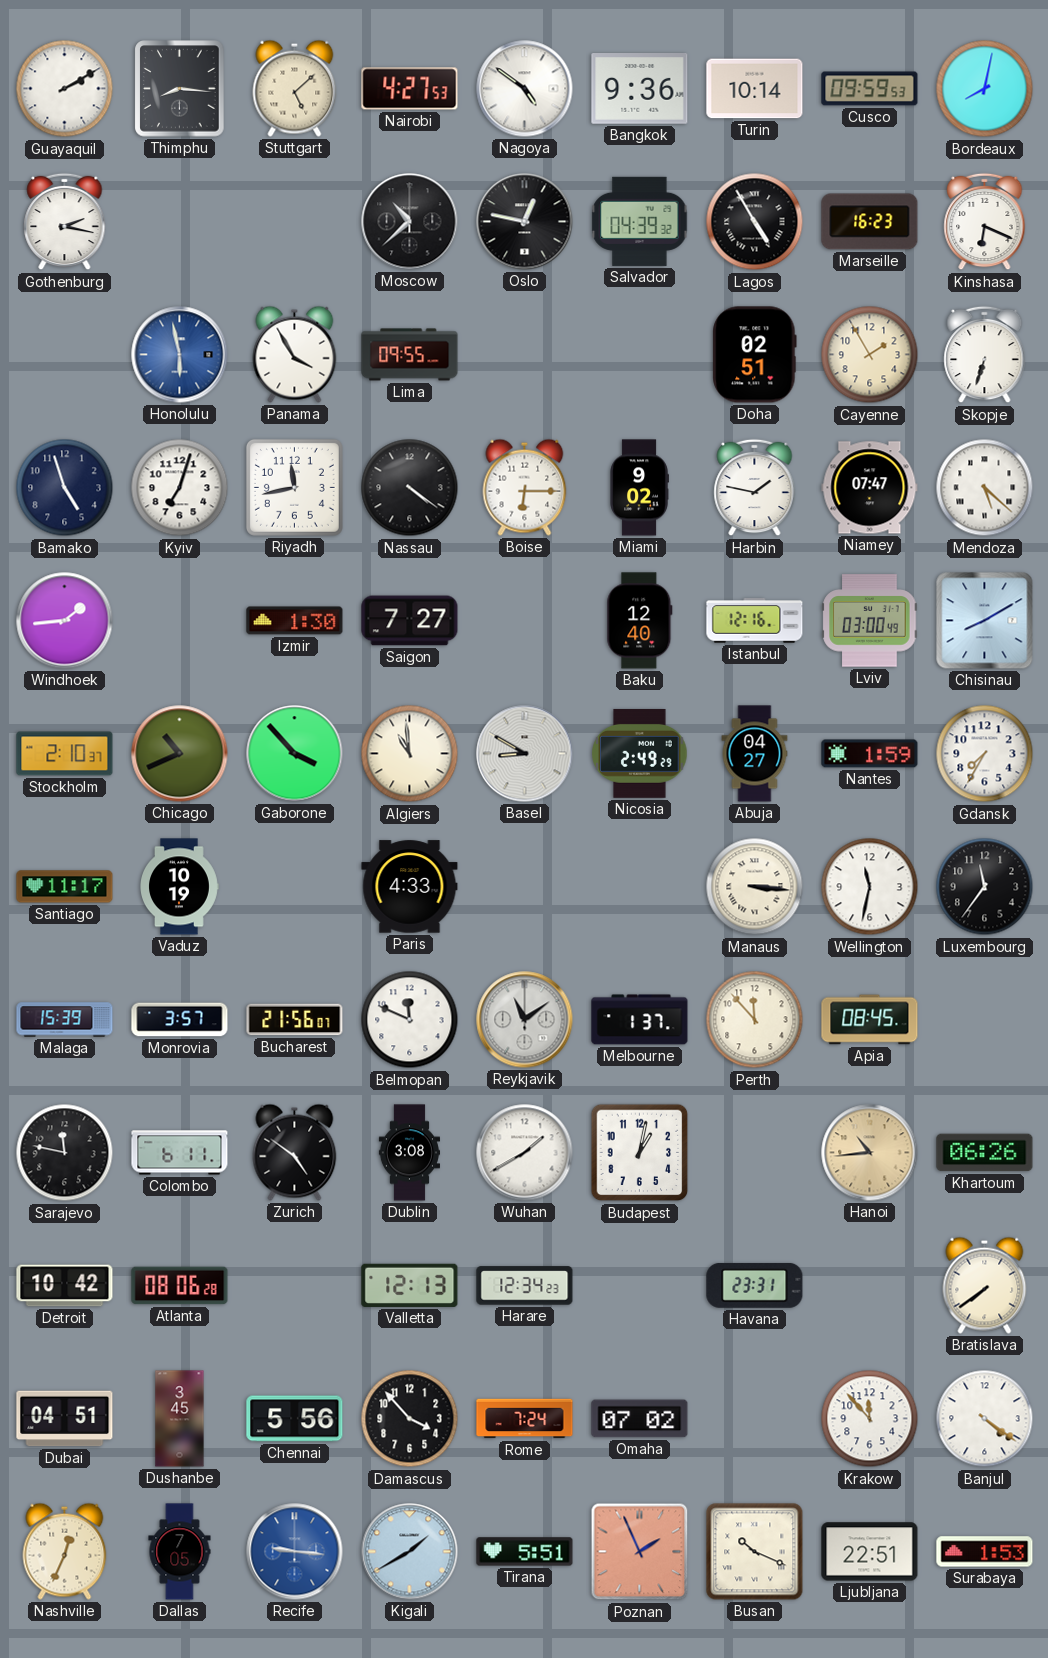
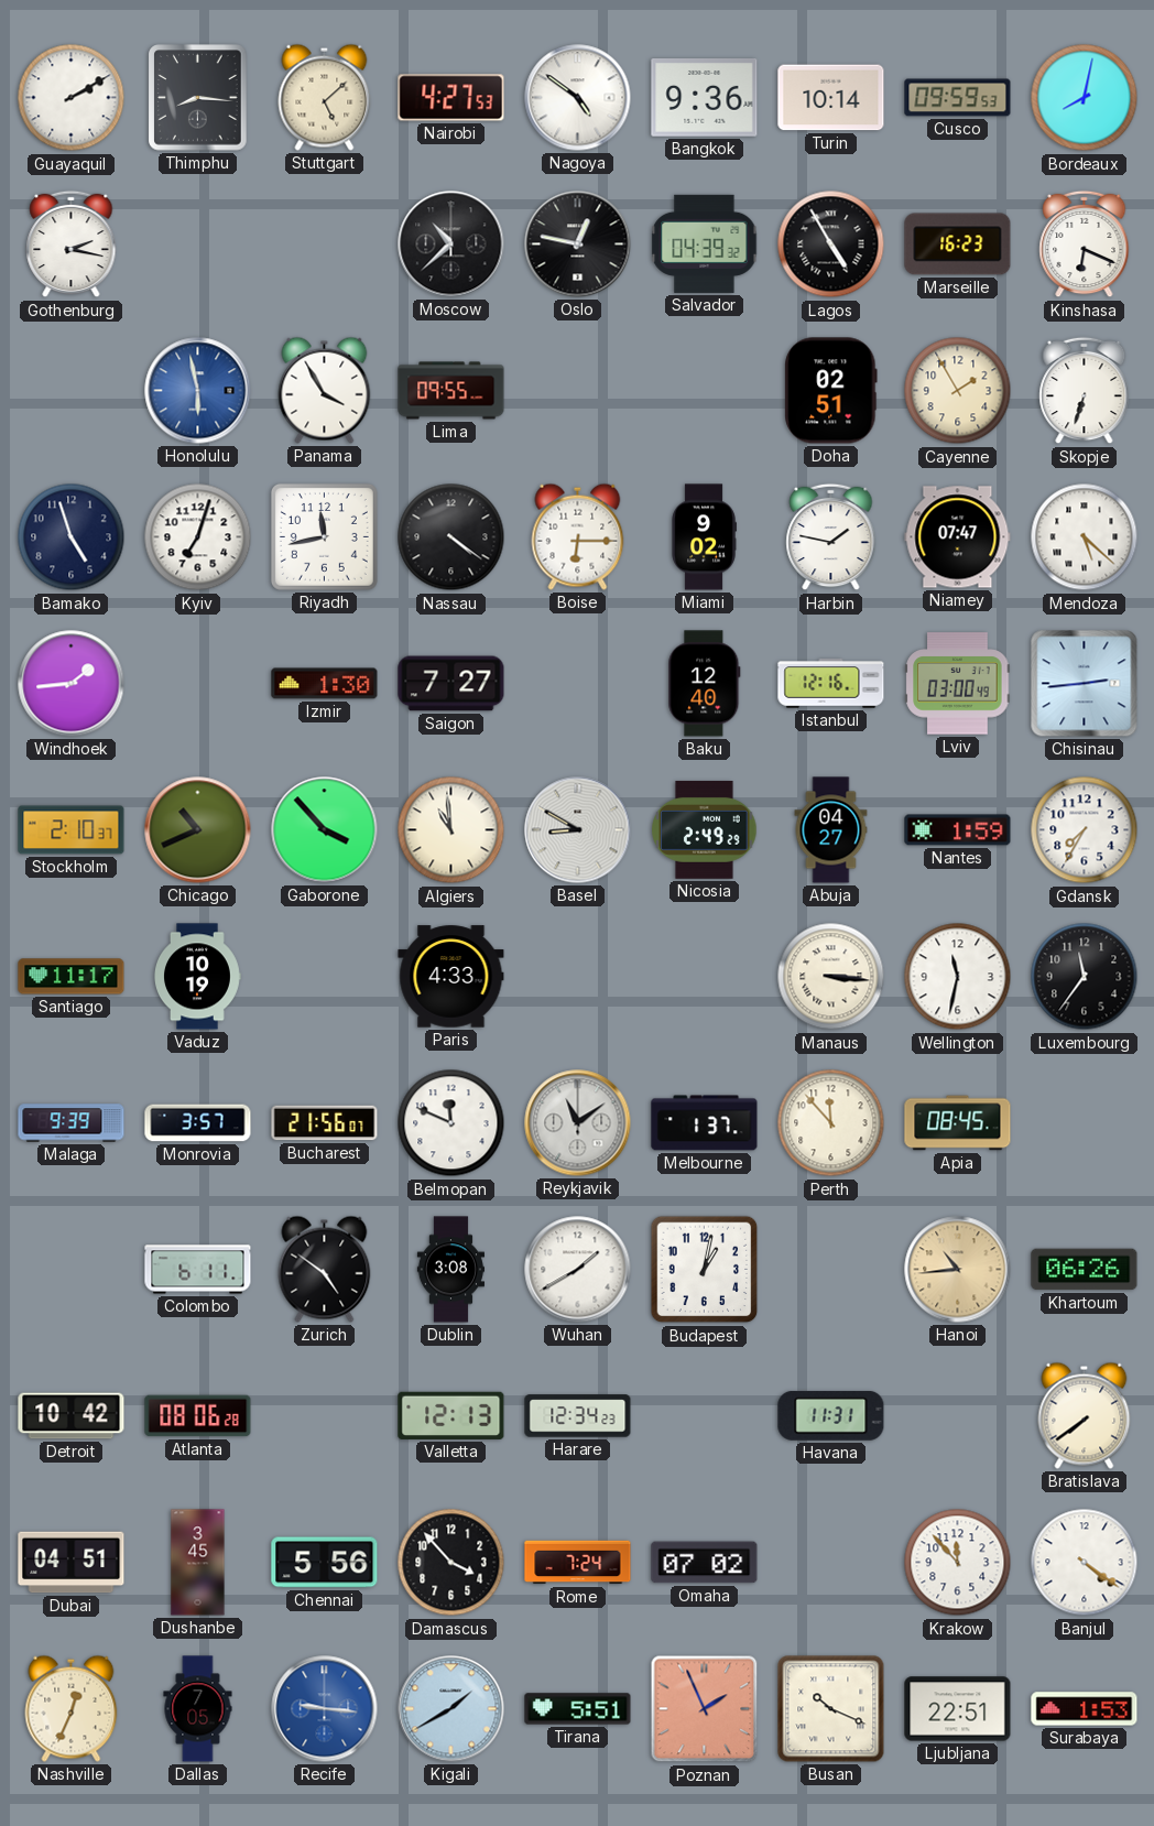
Chisinau: 8:10 -> 2:44 (1085, 684)
Malaga: 15:39 -> 9:39 (72, 1123)
Sarajevo: 11:47 -> none (65, 1153)
Havana: 23:31 -> 11:31 (831, 1415)
